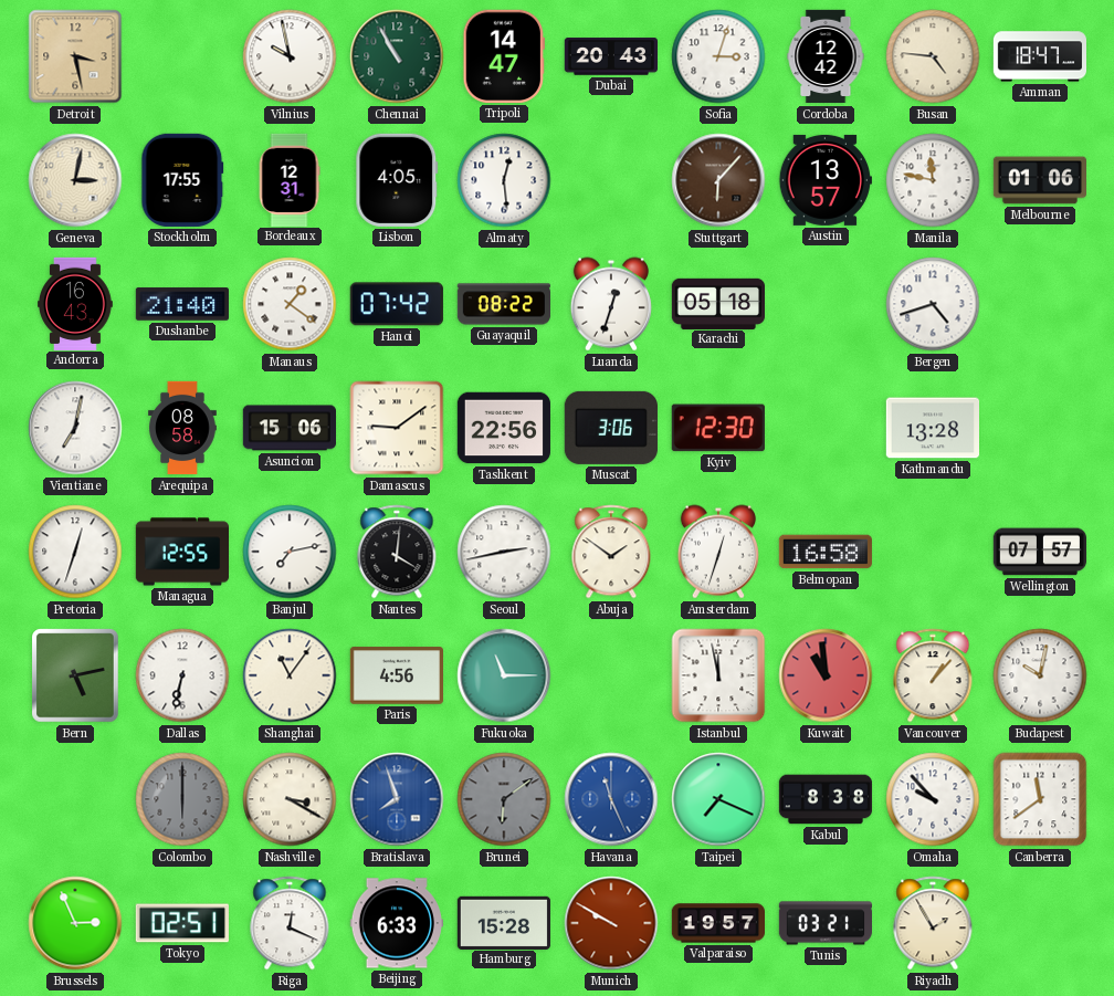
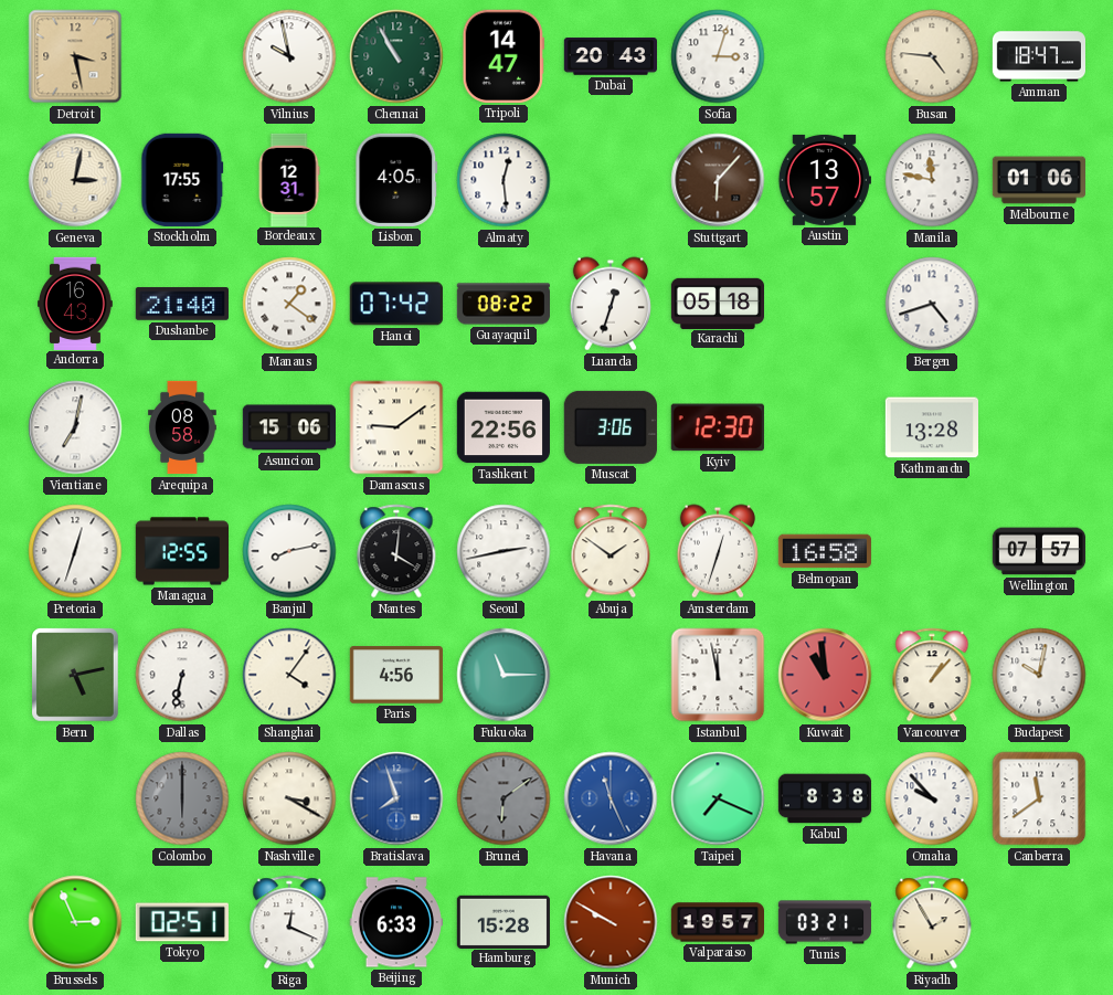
Cordoba: 12:42 -> none (826, 56)
Banjul: 7:13 -> 8:13 (289, 551)
Shanghai: 11:06 -> 4:06 (289, 675)
